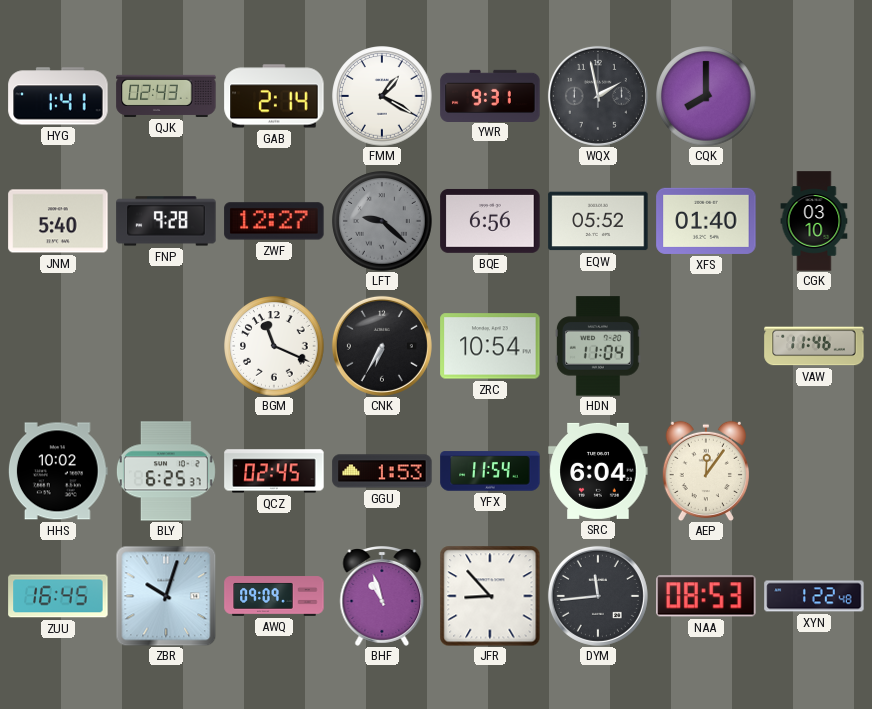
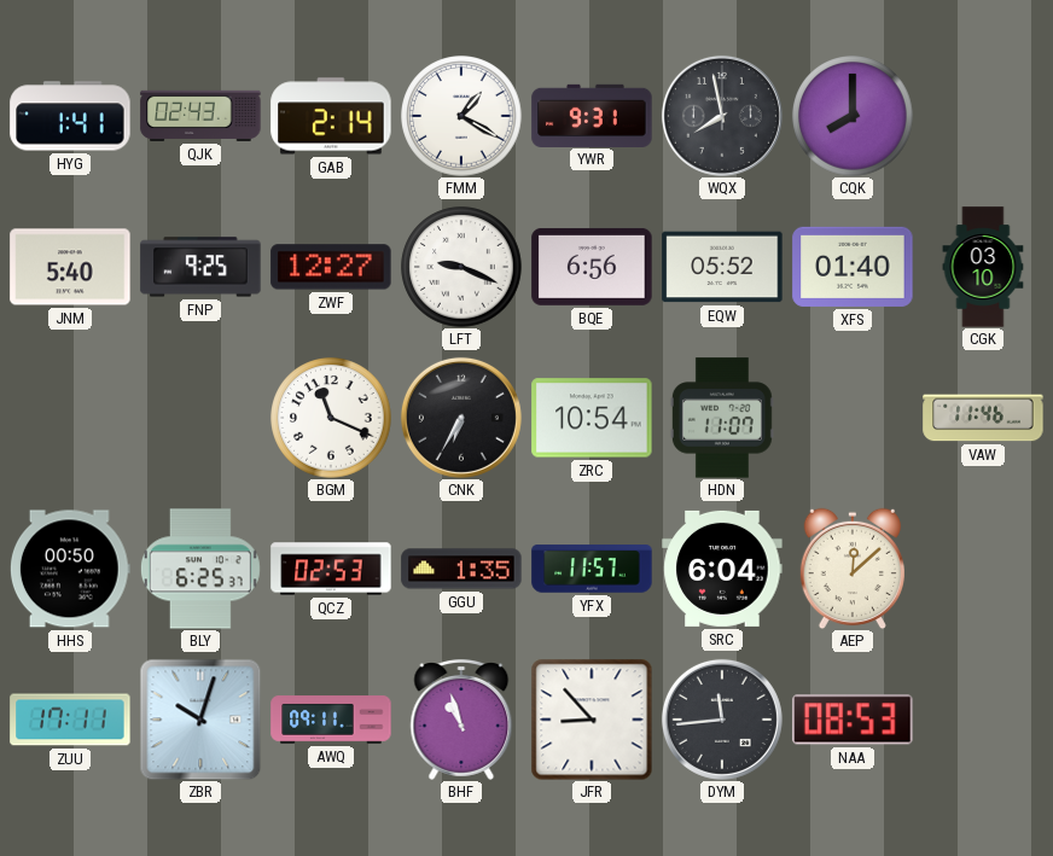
WQX: 1:58 -> 7:58 (722, 116)
FNP: 9:28 -> 9:25 (200, 267)
LFT: 9:22 -> 9:19 (461, 267)
LFT dial: grey -> white (461, 267)
HDN: 11:04 -> 11:07 (722, 418)
HHS: 10:02 -> 00:50 (70, 569)
QCZ: 02:45 -> 02:53 (331, 569)
GGU: 1:53 -> 1:35 (461, 569)
YFX: 11:54 -> 11:57 (592, 569)
AEP: 12:06 -> 12:08 (853, 569)
ZUU: 16:45 -> 17:11 (70, 720)
AWQ: 09:09 -> 09:11 (331, 720)
XYN: 1:22 -> none (814, 596)
